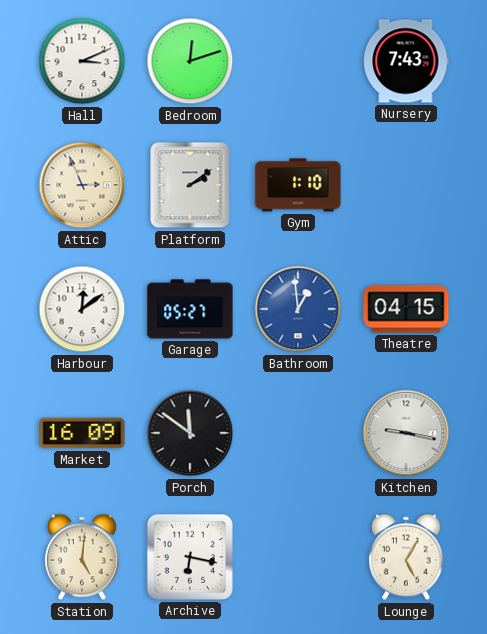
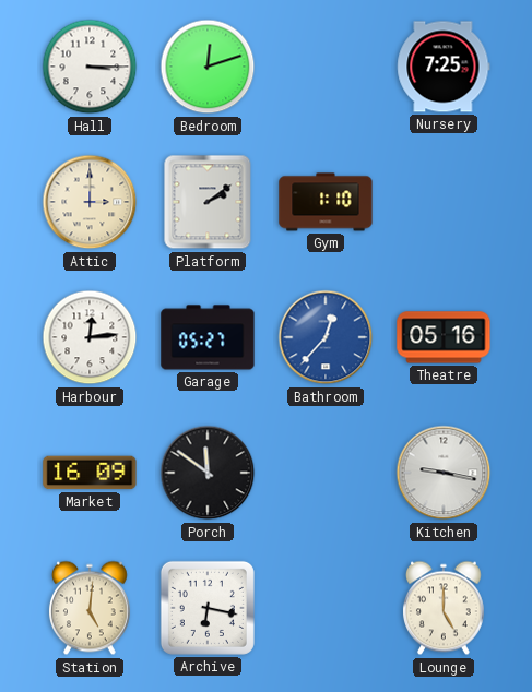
Hall: 3:11 -> 3:15 (90, 67)
Nursery: 7:43 -> 7:25 (444, 67)
Attic: 2:56 -> 3:00 (90, 202)
Harbour: 12:09 -> 12:14 (90, 337)
Bathroom: 12:59 -> 12:37 (326, 337)
Theatre: 04:15 -> 05:16 (444, 337)
Lounge: 5:05 -> 5:00 (444, 608)
